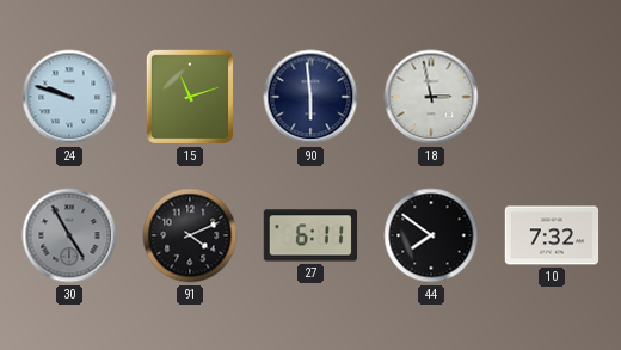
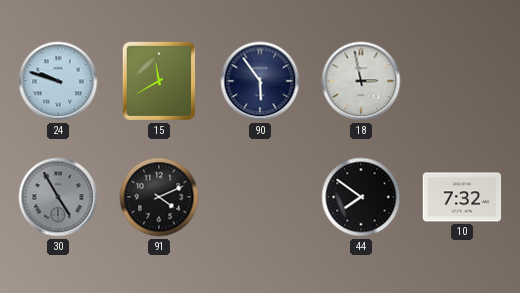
15: 11:12 -> 11:40 (159, 81)
90: 5:59 -> 5:54 (260, 81)
27: 6:11 -> none (310, 235)
